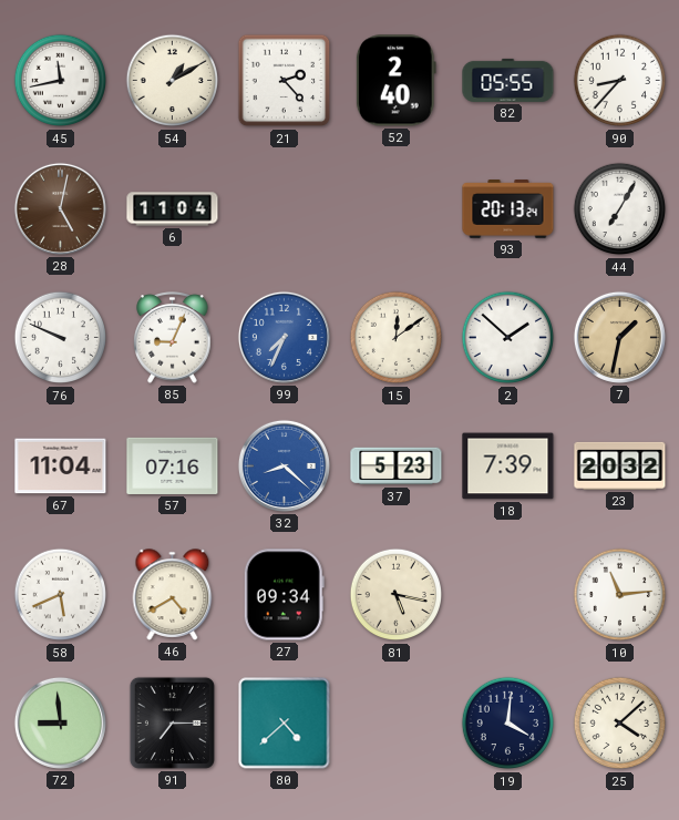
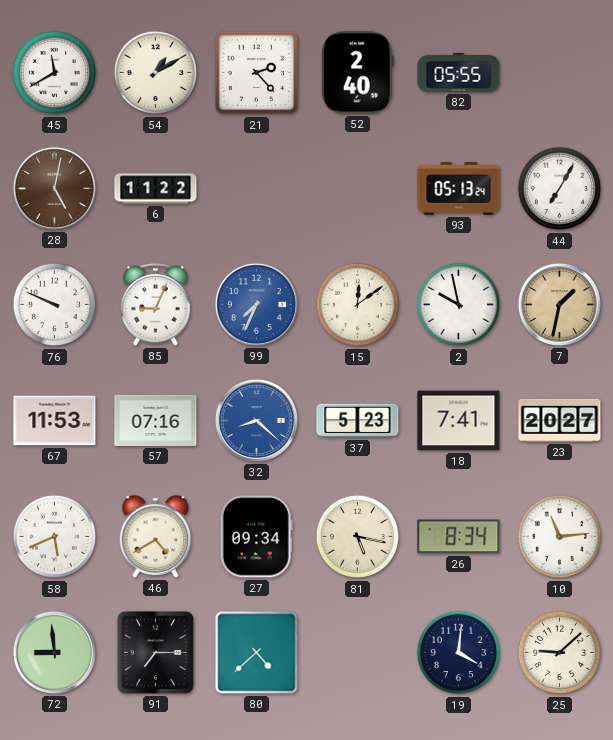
45: 11:43 -> 11:40 (55, 73)
90: 8:37 -> none (620, 81)
6: 11:04 -> 11:22 (156, 189)
93: 20:13 -> 05:13 (459, 189)
2: 1:52 -> 9:58 (459, 305)
67: 11:04 -> 11:53 (55, 421)
18: 7:39 -> 7:41 (459, 421)
23: 20:32 -> 20:27 (560, 420)
26: none -> 8:34 (459, 537)
25: 4:08 -> 9:08 (560, 653)
